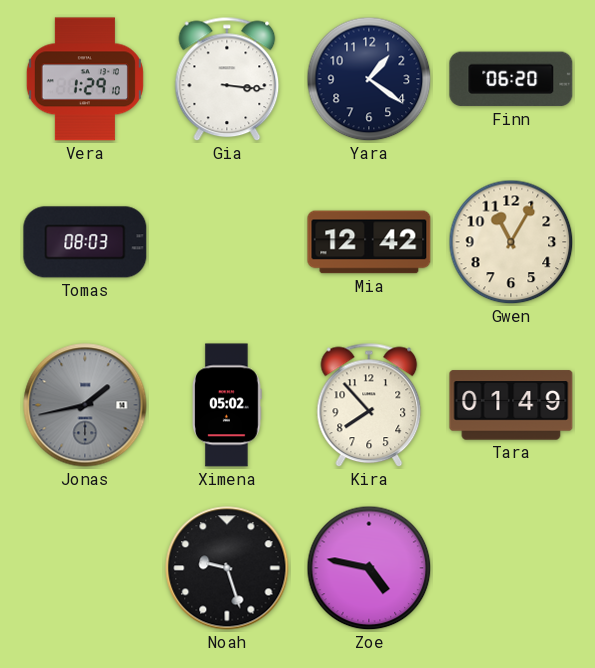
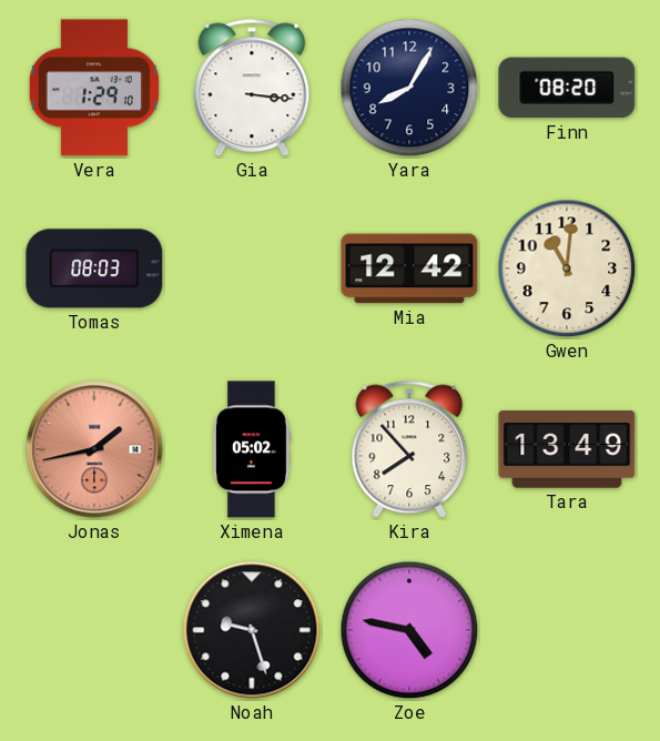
Yara: 1:21 -> 8:05 (409, 88)
Finn: 06:20 -> 08:20 (567, 88)
Gwen: 11:05 -> 11:01 (567, 268)
Jonas dial: grey -> salmon (94, 449)
Tara: 01:49 -> 13:49 (567, 449)
